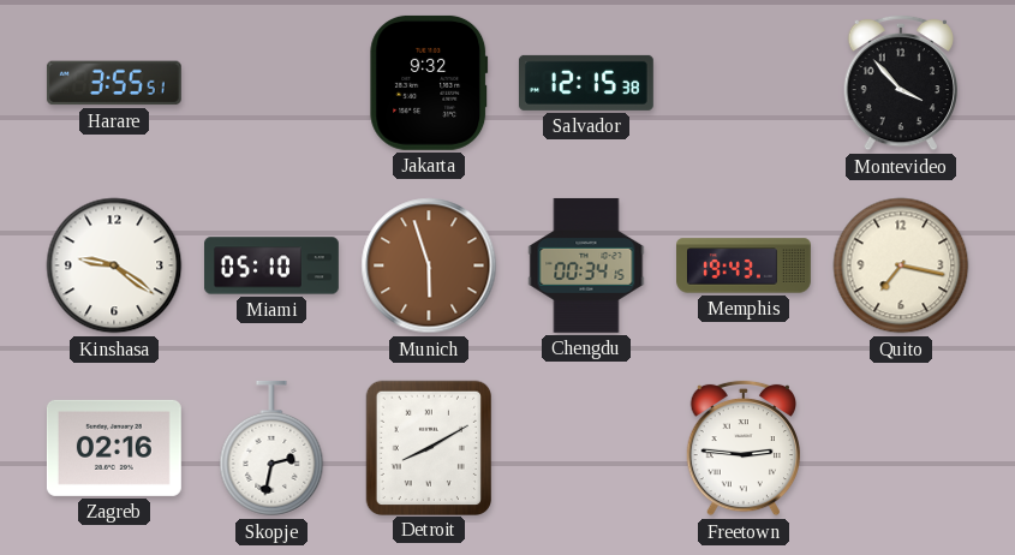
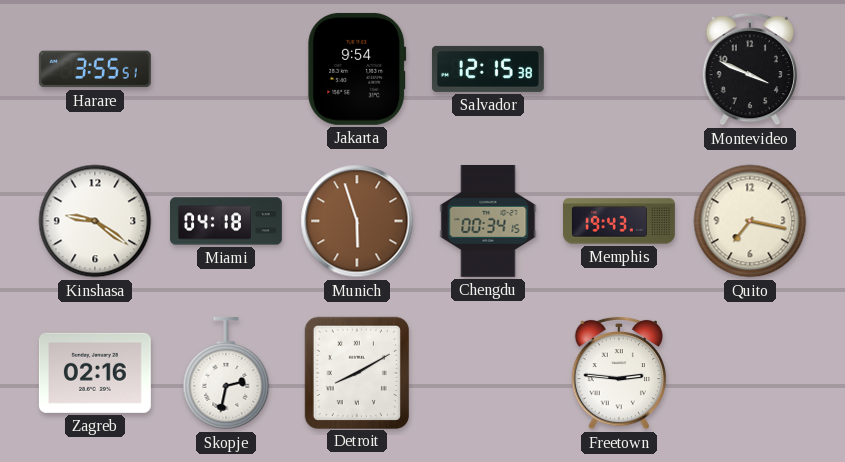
Jakarta: 9:32 -> 9:54 (357, 69)
Montevideo: 3:53 -> 3:49 (749, 69)
Miami: 05:10 -> 04:18 (227, 221)
